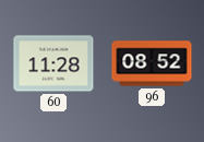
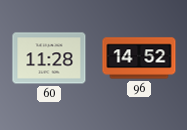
96: 08:52 -> 14:52 (139, 58)
